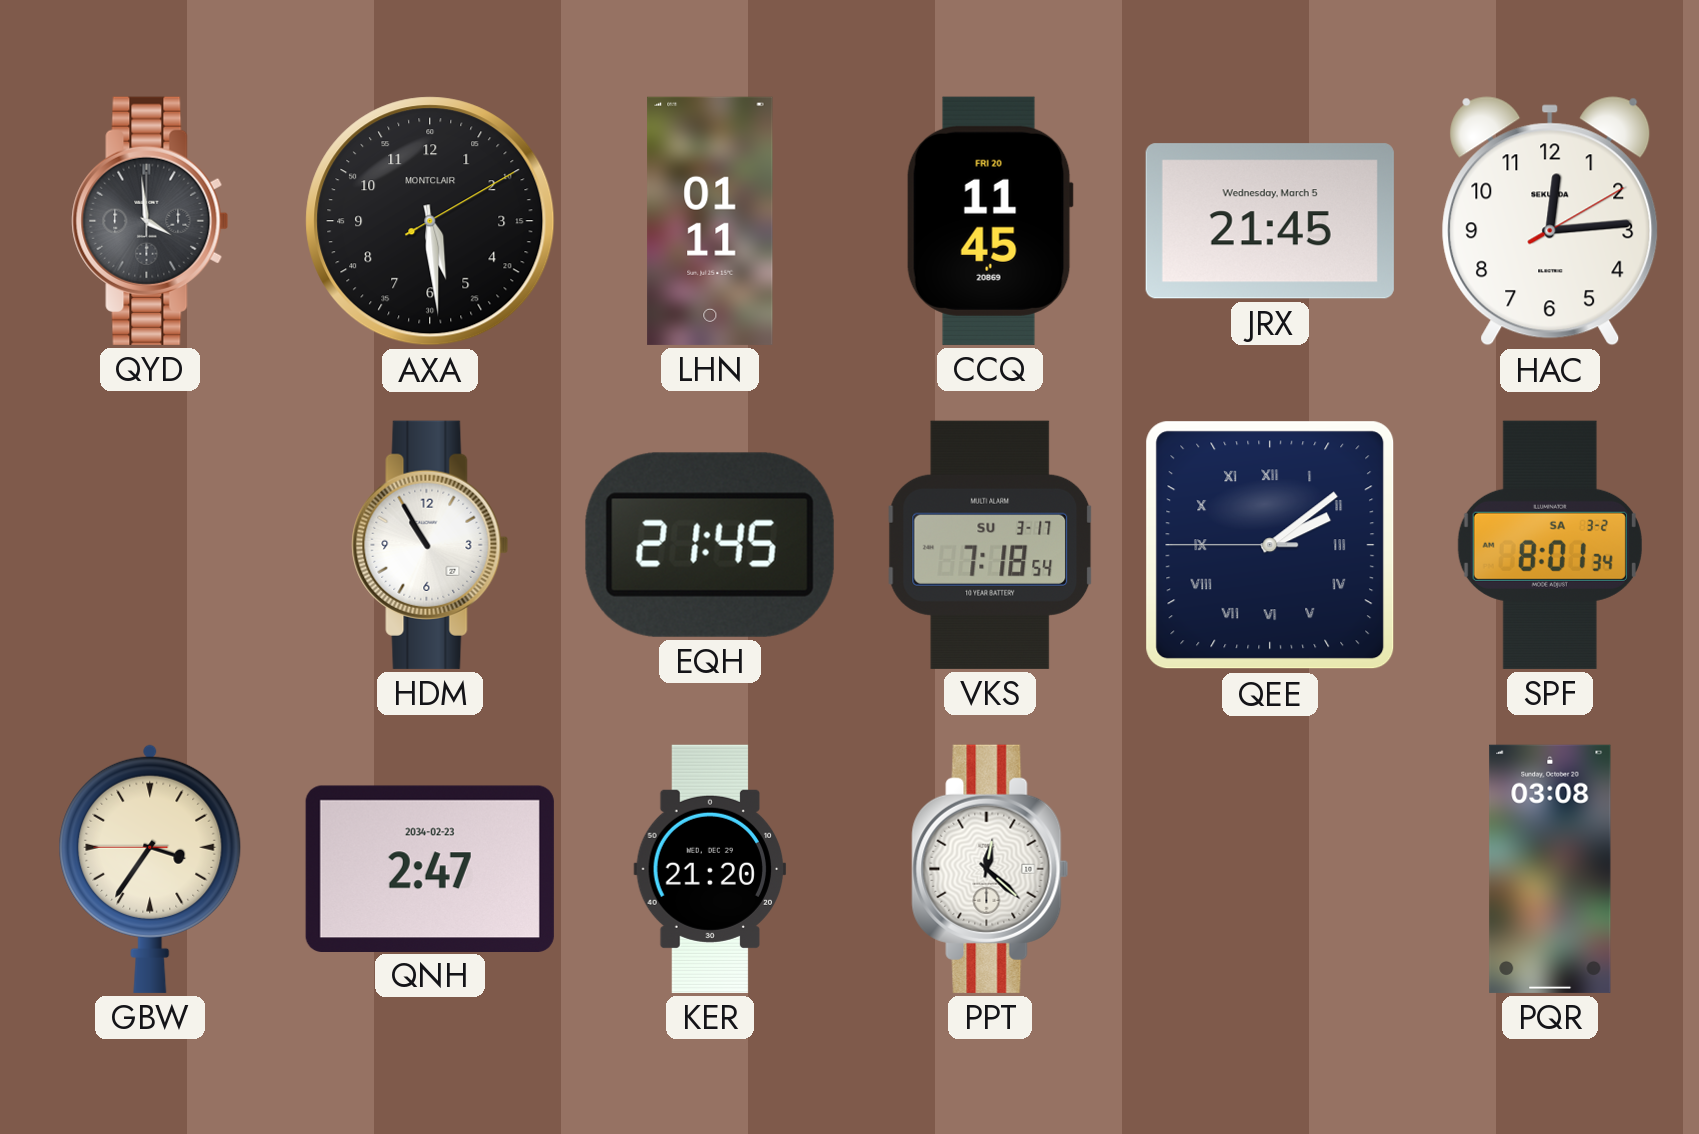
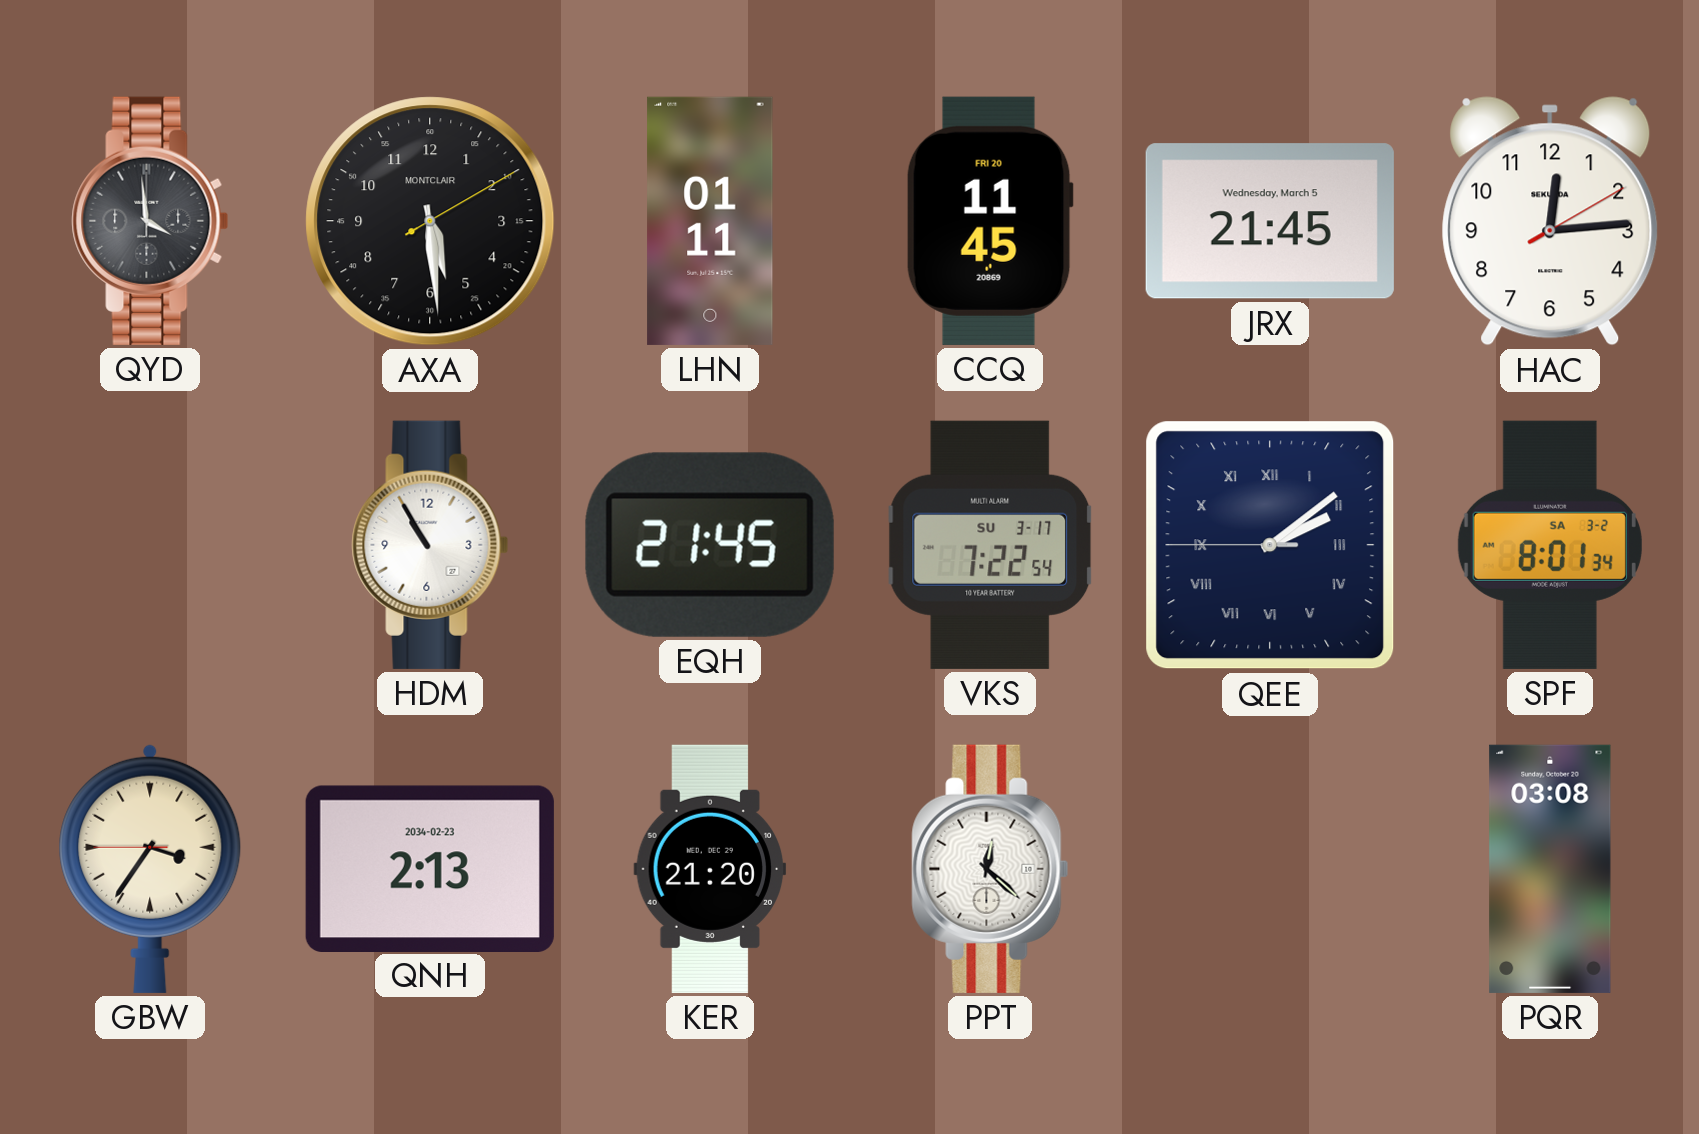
VKS: 7:18 -> 7:22 (990, 545)
QNH: 2:47 -> 2:13 (430, 868)
